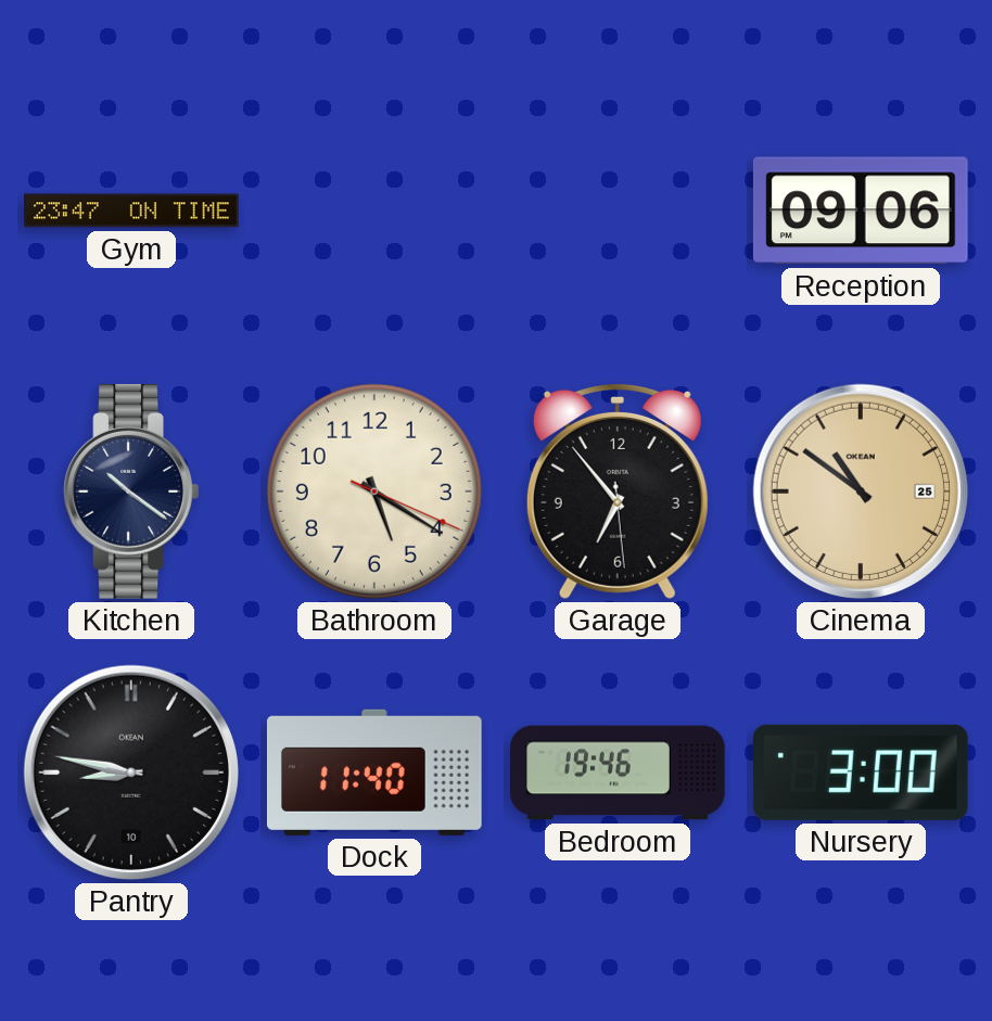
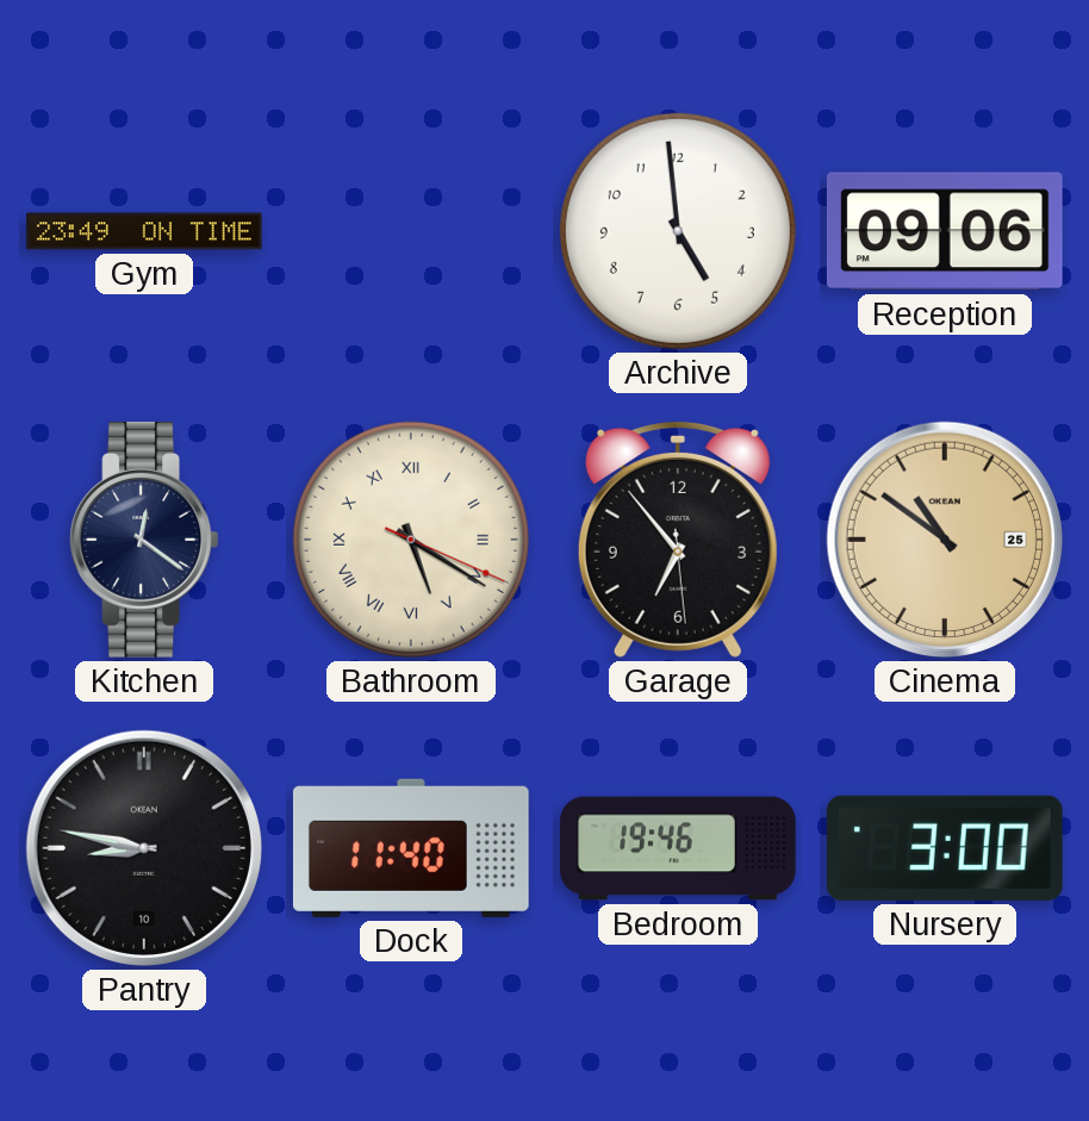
Gym: 23:47 -> 23:49 (144, 231)
Archive: none -> 4:59 (678, 231)
Kitchen: 10:21 -> 12:21 (143, 540)
Bathroom numerals: Arabic -> Roman (411, 540)
